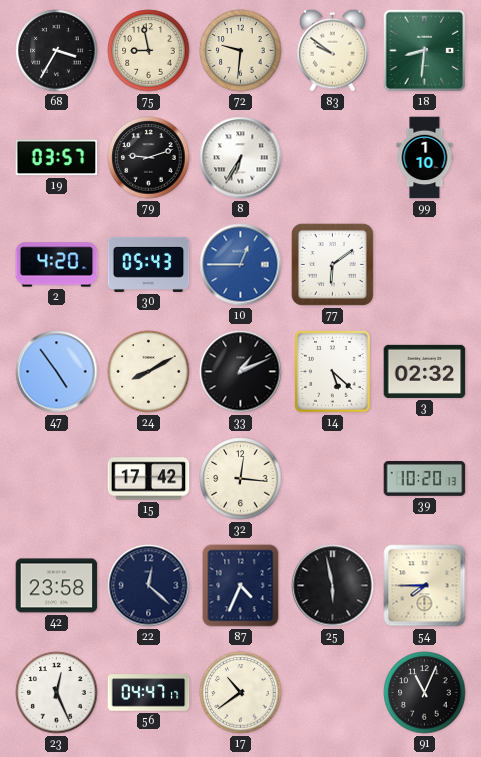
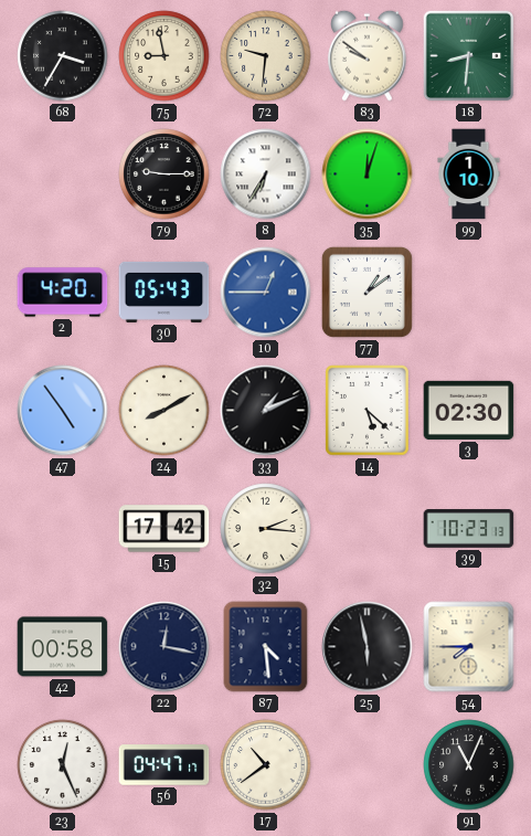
19: 03:57 -> none (57, 158)
79: 9:12 -> 9:15 (164, 174)
35: none -> 12:03 (368, 174)
77: 6:09 -> 1:09 (367, 292)
3: 02:32 -> 02:30 (469, 410)
32: 12:16 -> 2:16 (266, 529)
39: 10:20 -> 10:23 (469, 529)
42: 23:58 -> 00:58 (63, 647)
22: 12:22 -> 12:17 (164, 647)
87: 4:34 -> 4:29 (266, 647)
